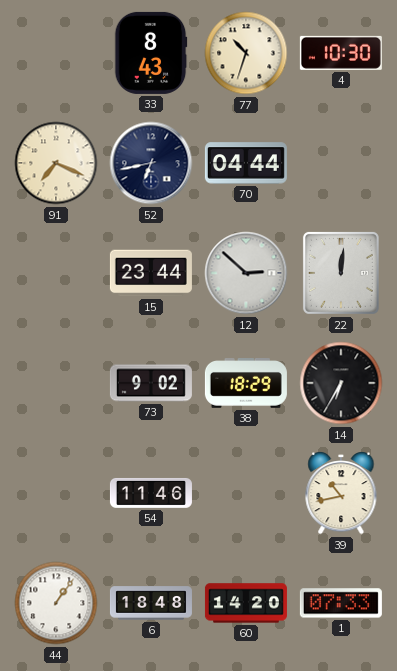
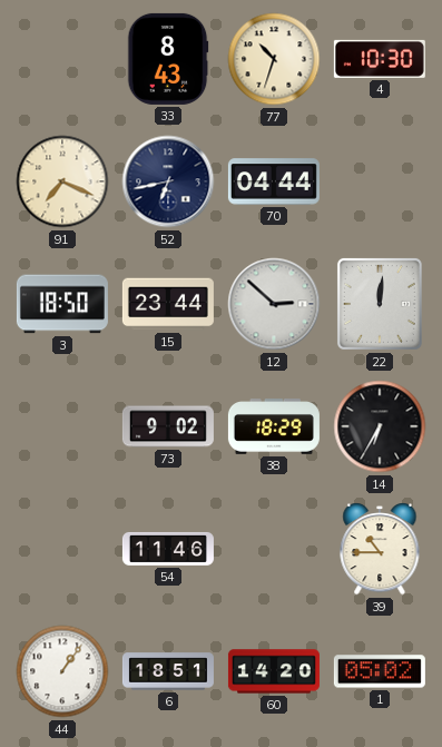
3: none -> 18:50 (62, 304)
39: 10:43 -> 10:45 (380, 550)
6: 18:48 -> 18:51 (168, 671)
1: 07:33 -> 05:02 (380, 671)
